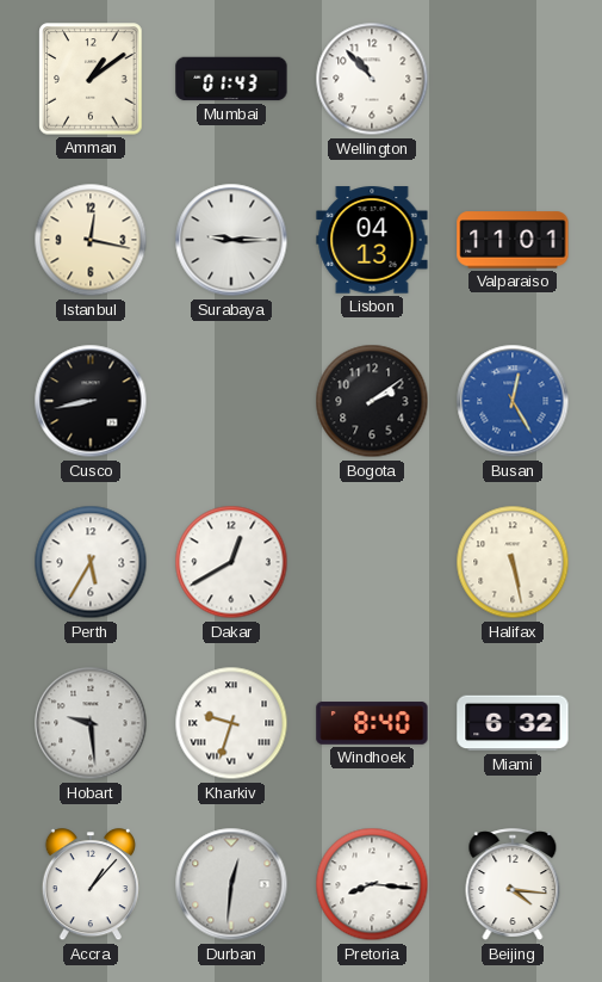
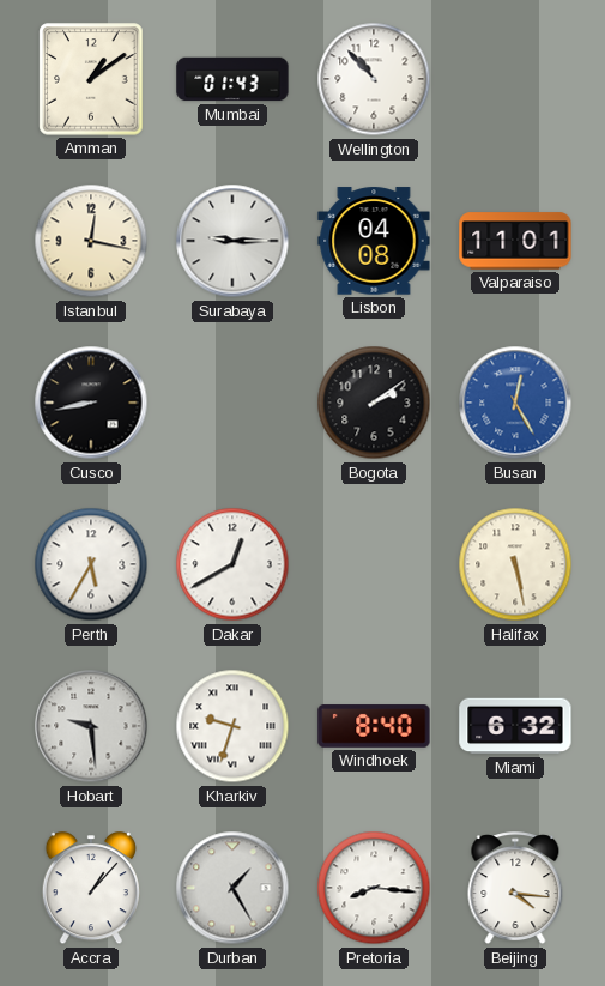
Lisbon: 04:13 -> 04:08 (374, 241)
Durban: 12:31 -> 1:25 (232, 888)
